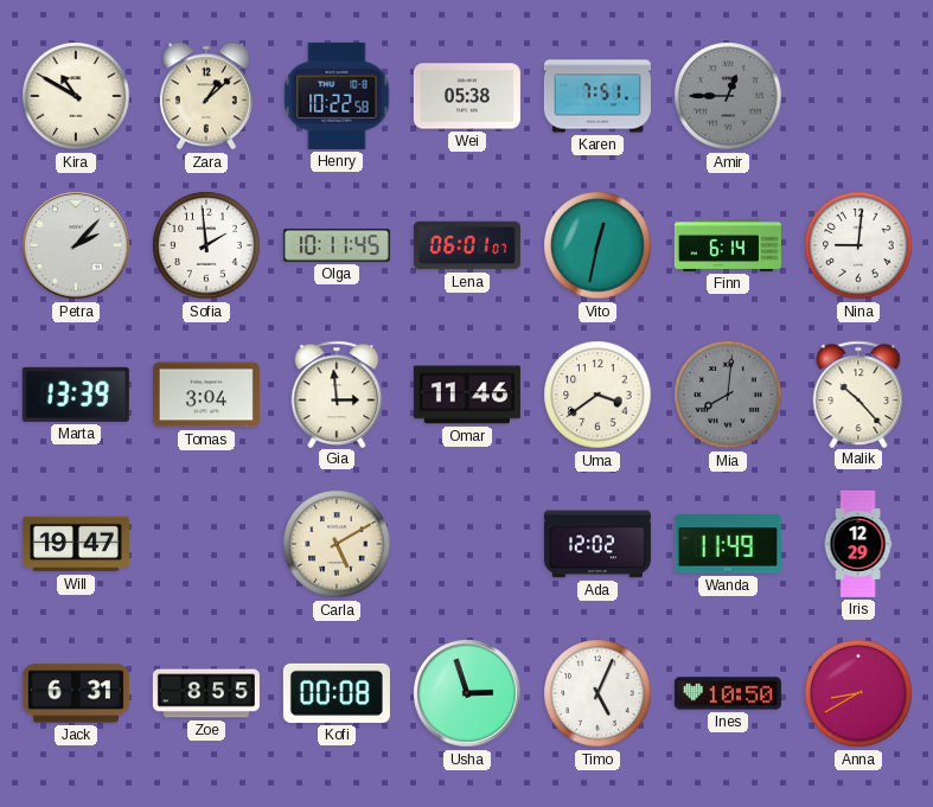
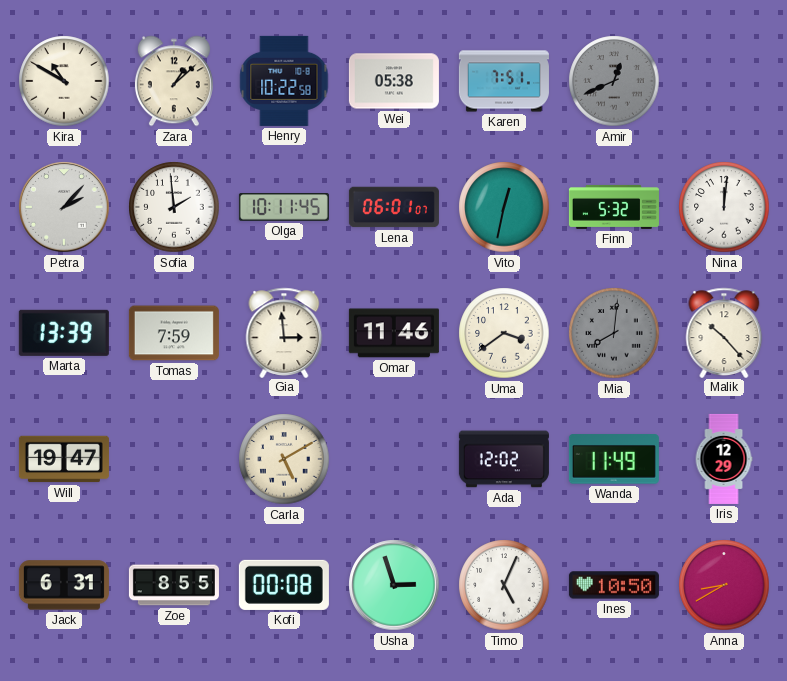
Amir: 12:45 -> 12:41 (614, 81)
Finn: 6:14 -> 5:32 (614, 207)
Nina: 9:01 -> 12:01 (724, 207)
Tomas: 3:04 -> 7:59 (174, 333)
